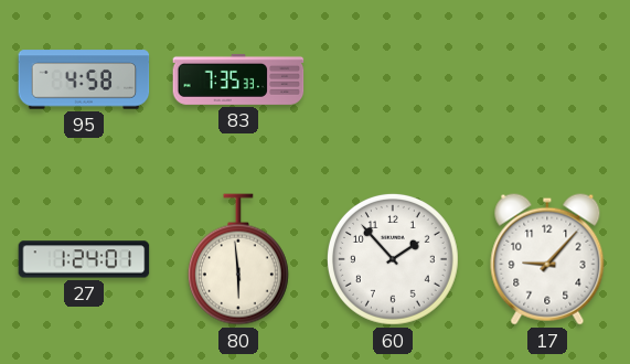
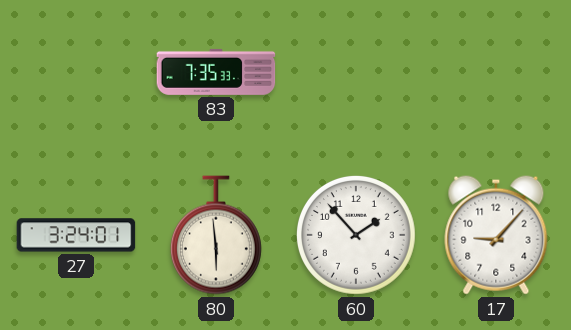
95: 4:58 -> none (84, 79)
27: 1:24 -> 3:24 (76, 235)
